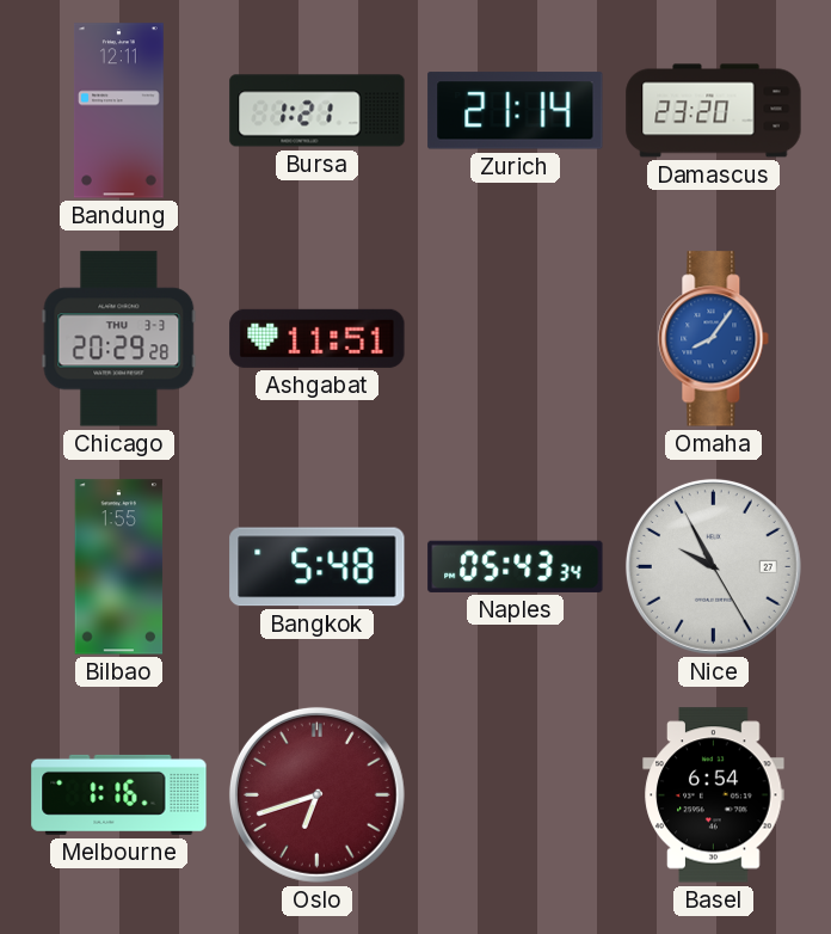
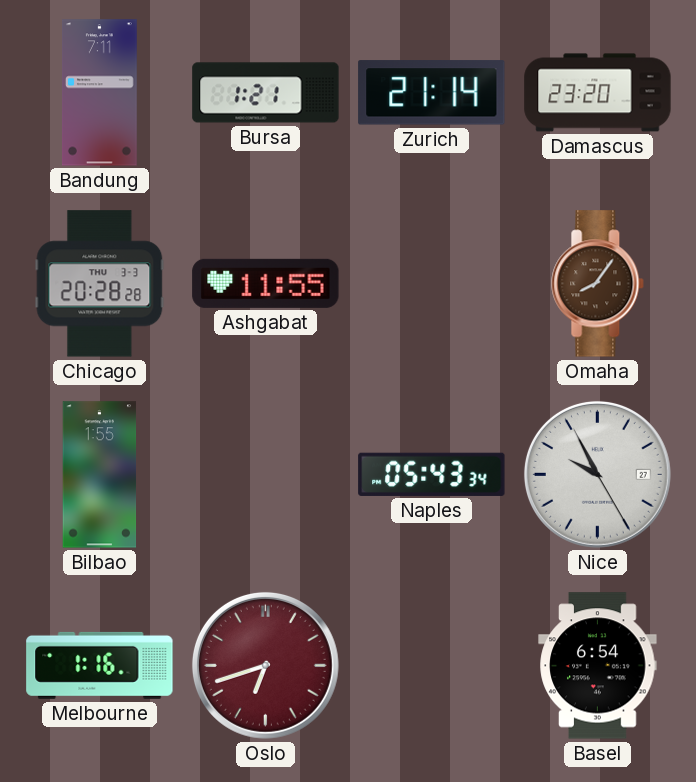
Bandung: 12:11 -> 7:11 (99, 93)
Chicago: 20:29 -> 20:28 (100, 284)
Ashgabat: 11:51 -> 11:55 (266, 283)
Omaha dial: blue -> brown (598, 284)
Bangkok: 5:48 -> none (318, 567)
